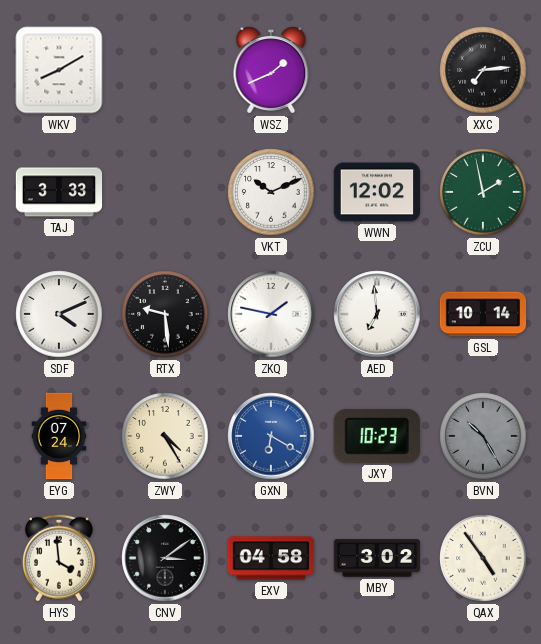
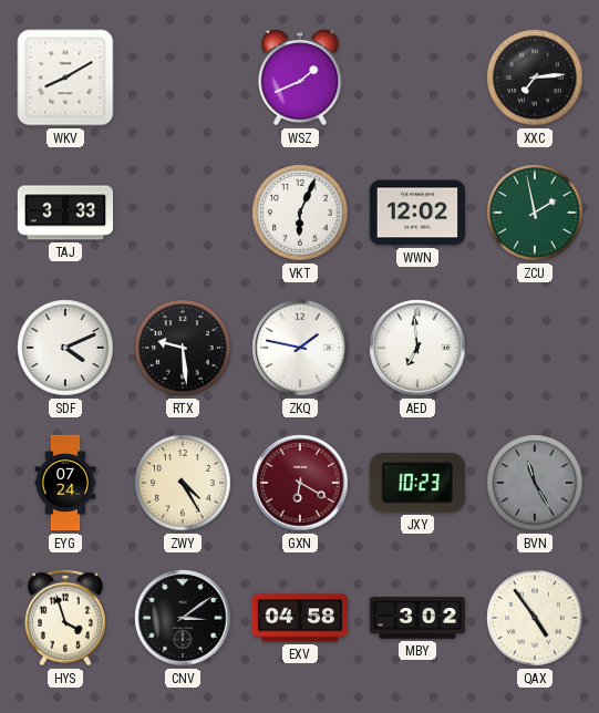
VKT: 10:11 -> 6:04 (300, 213)
GSL: 10:14 -> none (483, 314)
GXN dial: blue -> burgundy (300, 483)
BVN: 10:25 -> 11:25 (535, 483)
HYS: 3:59 -> 3:57 (65, 618)
